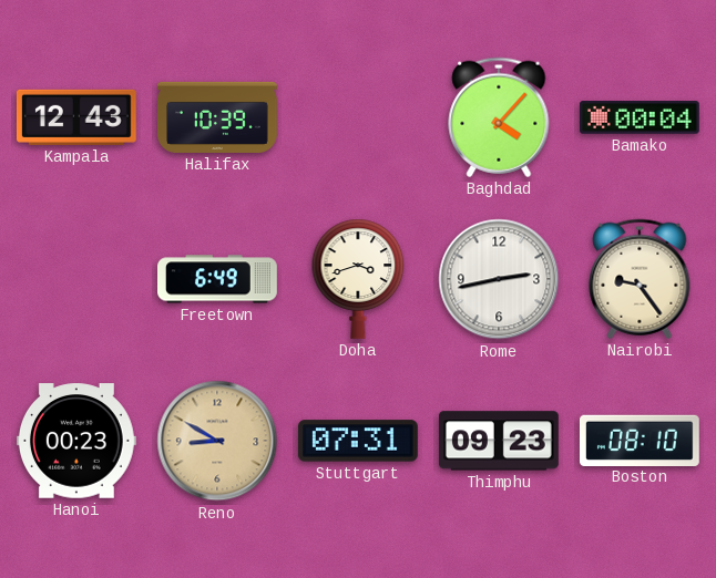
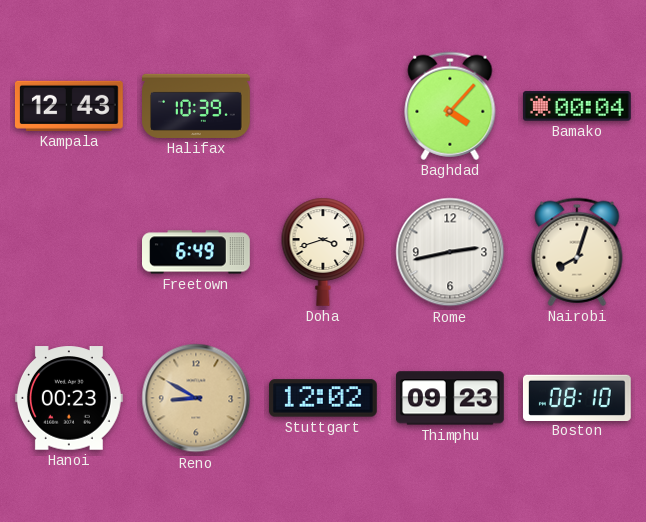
Nairobi: 9:24 -> 8:03 (577, 252)
Stuttgart: 07:31 -> 12:02 (323, 398)
